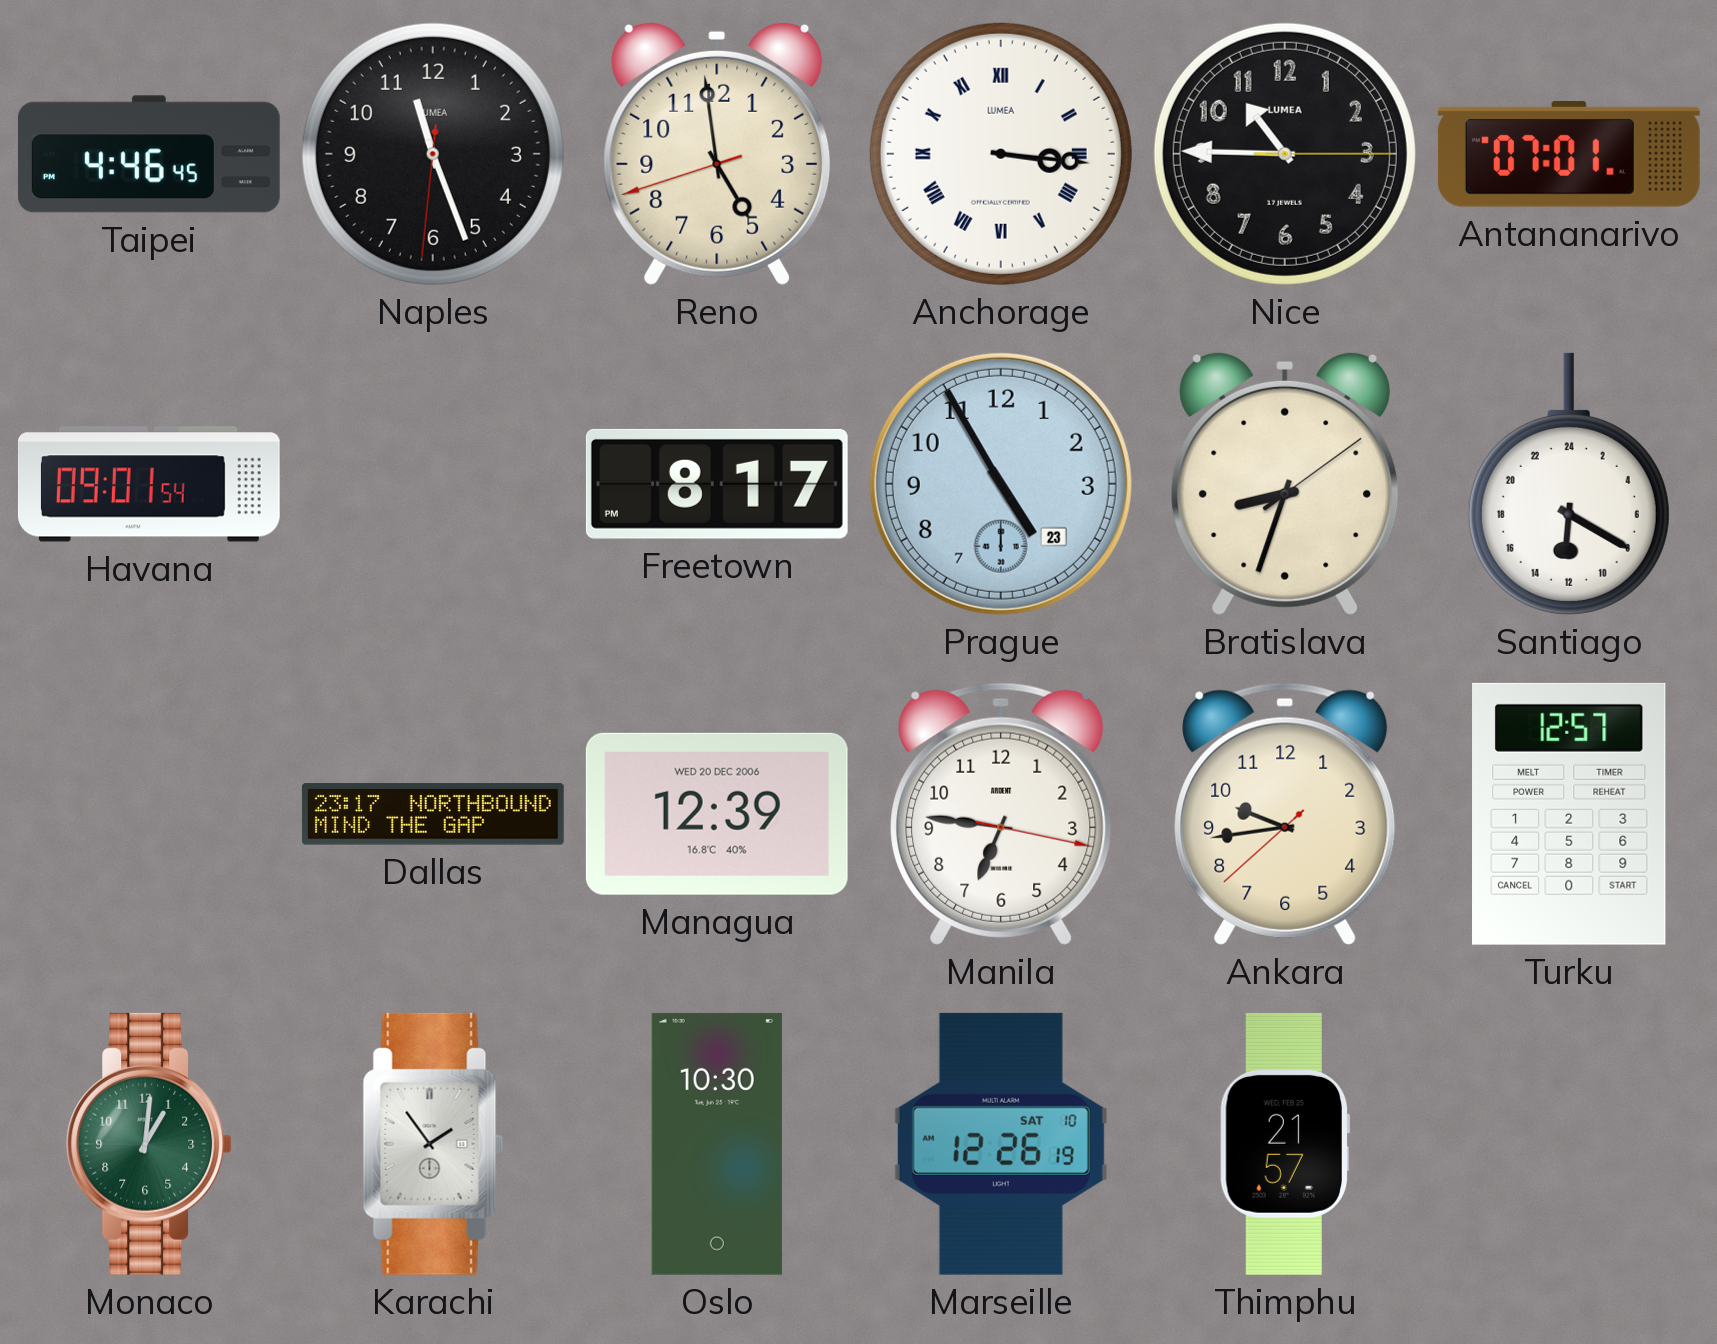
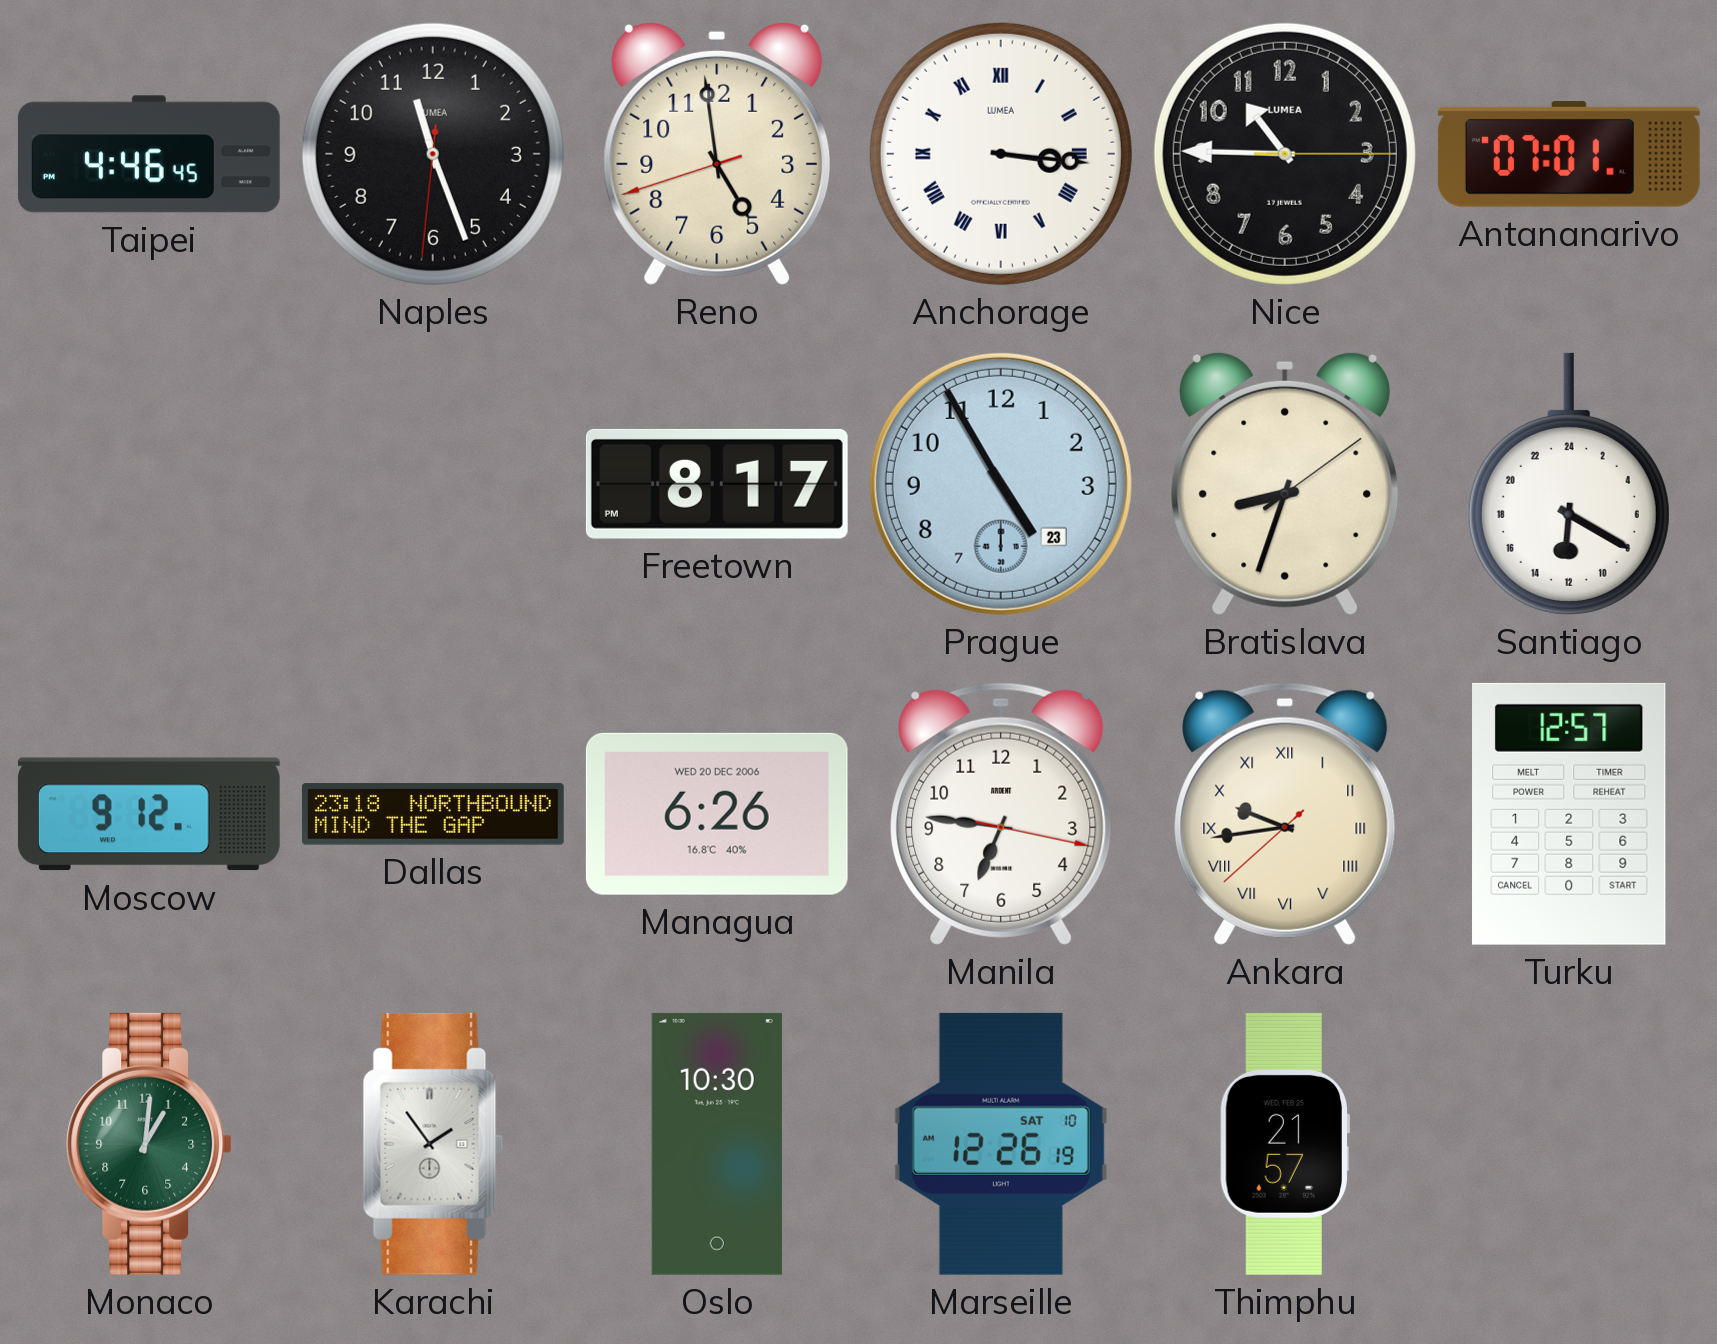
Havana: 09:01 -> none (149, 484)
Moscow: none -> 9:12 (149, 814)
Dallas: 23:17 -> 23:18 (433, 814)
Managua: 12:39 -> 6:26 (717, 814)
Ankara numerals: Arabic -> Roman (1285, 814)
